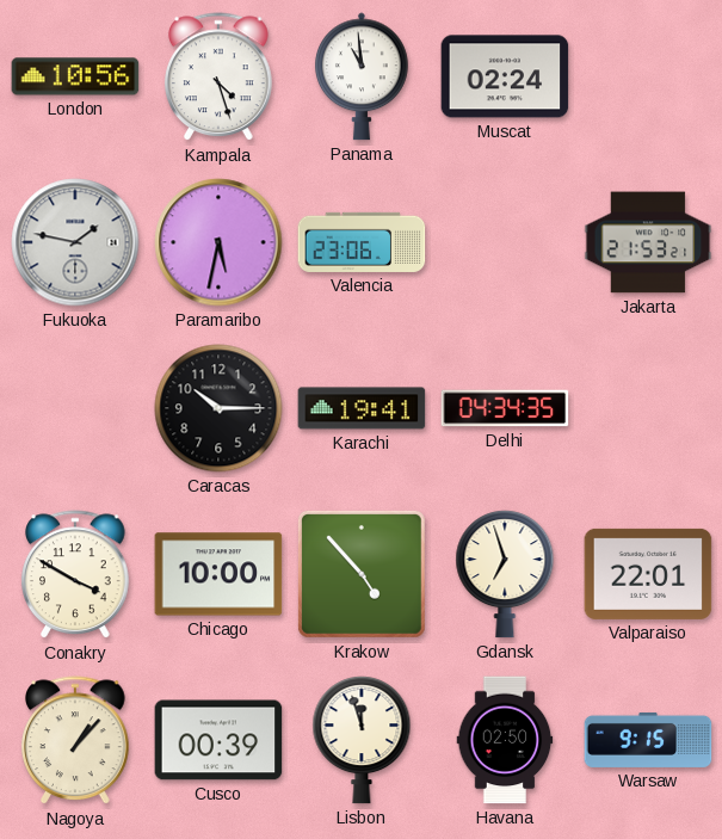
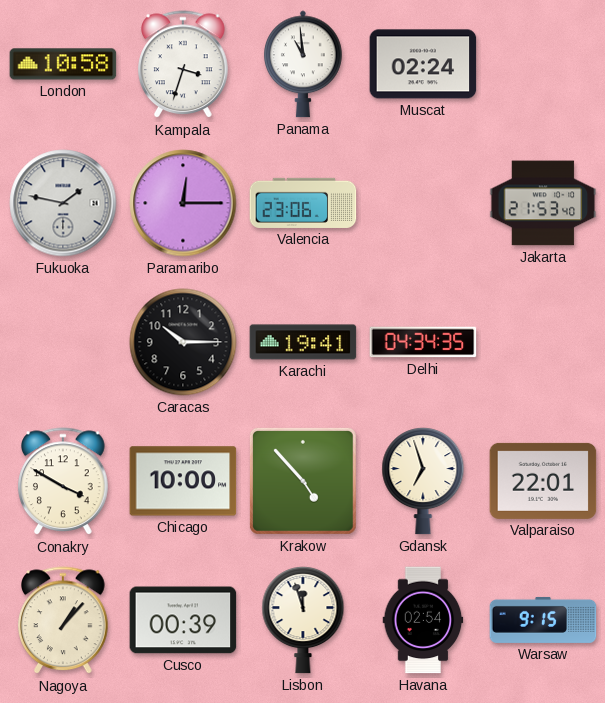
London: 10:56 -> 10:58 (63, 64)
Kampala: 4:27 -> 3:33 (184, 65)
Paramaribo: 5:32 -> 12:15 (183, 203)
Jakarta: 21:53:21 -> 21:53:40 (543, 203)
Havana: 02:50 -> 02:54 (423, 620)
